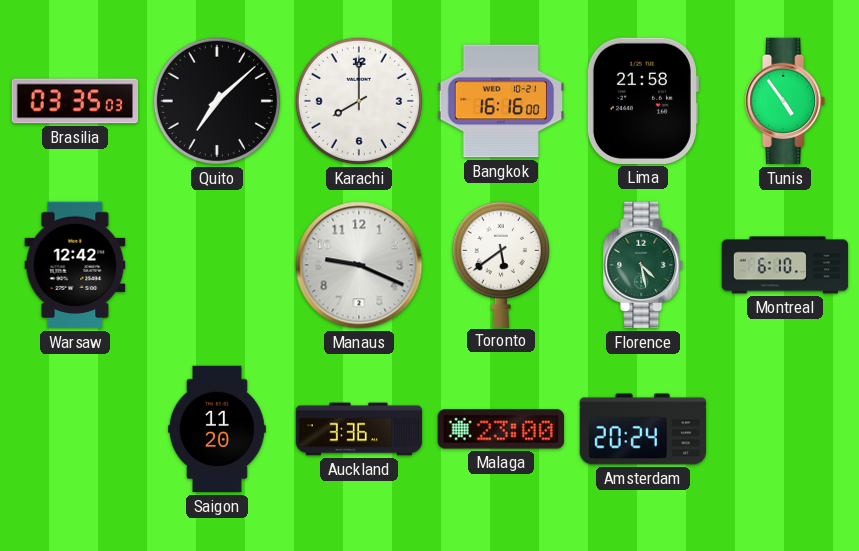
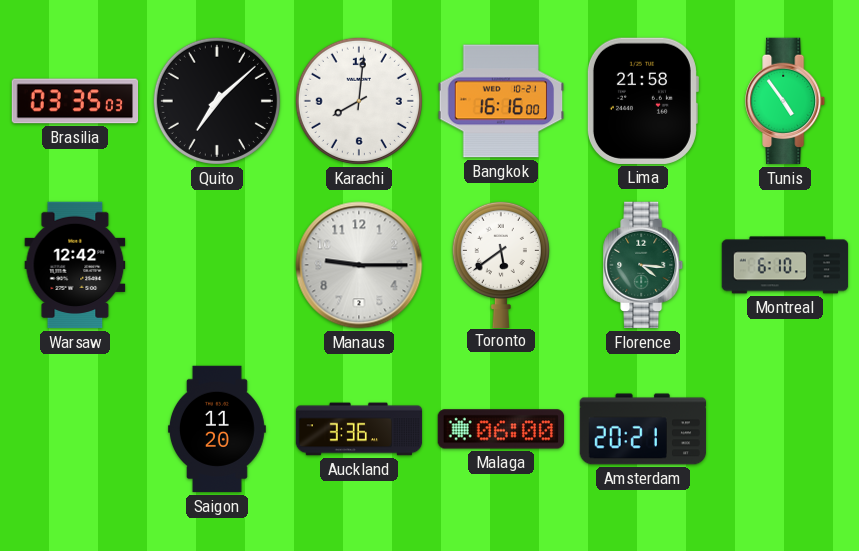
Karachi: 8:00 -> 8:01 (359, 101)
Manaus: 9:19 -> 9:15 (359, 265)
Florence: 4:28 -> 4:16 (644, 265)
Malaga: 23:00 -> 06:00 (501, 429)
Amsterdam: 20:24 -> 20:21 (643, 429)
